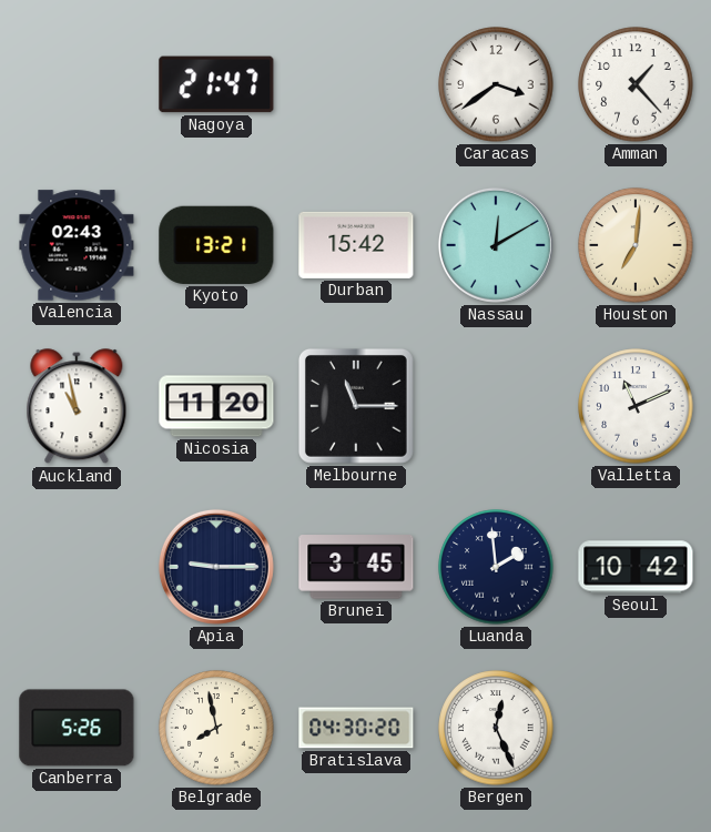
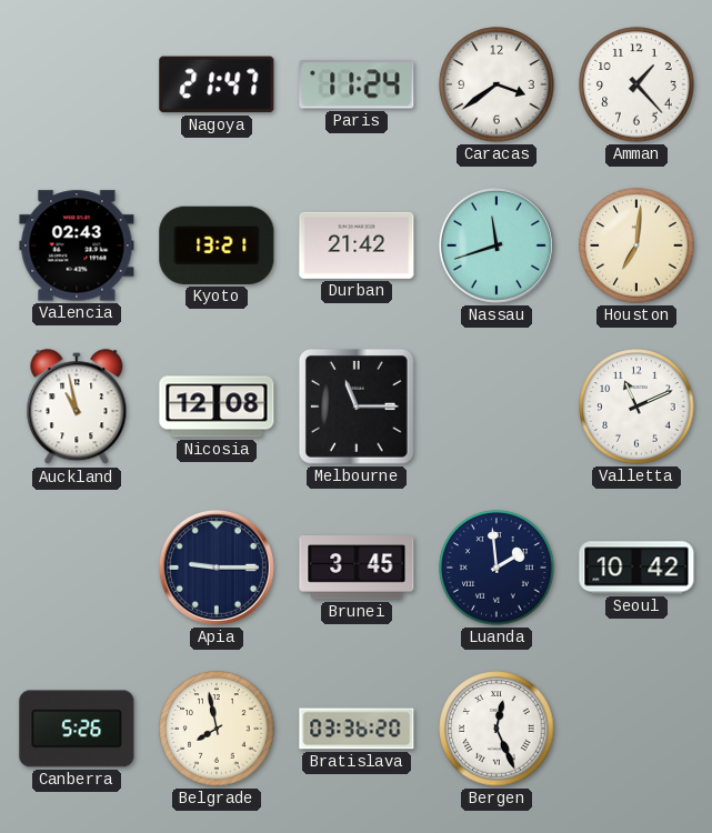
Paris: none -> 11:24 (357, 84)
Durban: 15:42 -> 21:42 (357, 245)
Nassau: 12:10 -> 11:42 (497, 245)
Nicosia: 11:20 -> 12:08 (217, 407)
Bratislava: 04:30 -> 03:36 (357, 729)
